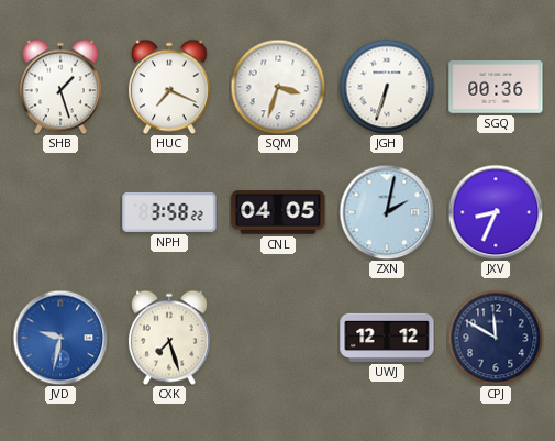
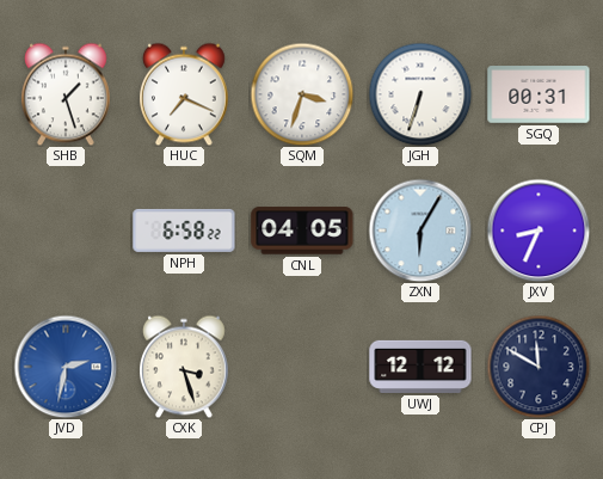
SGQ: 00:36 -> 00:31 (539, 94)
NPH: 3:58 -> 6:58 (184, 231)
ZXN: 2:02 -> 6:05 (420, 231)
JVD: 9:32 -> 2:32 (66, 367)
CXK: 7:27 -> 3:27 (185, 367)
